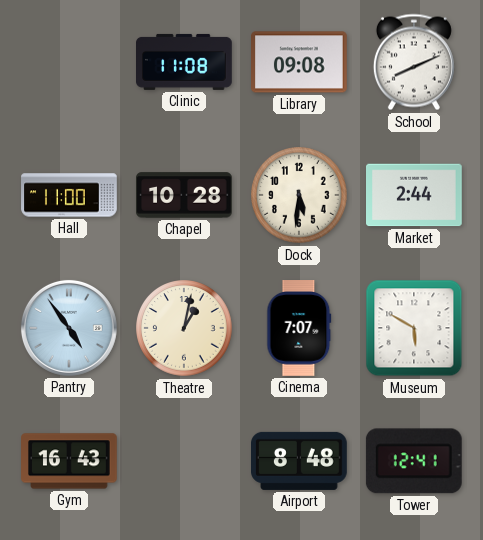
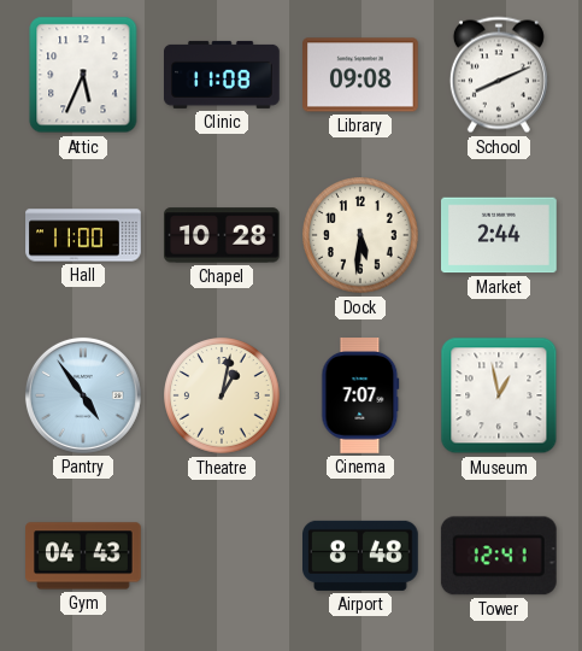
Attic: none -> 5:34 (83, 75)
Museum: 5:50 -> 12:58 (499, 395)
Gym: 16:43 -> 04:43 (83, 556)
